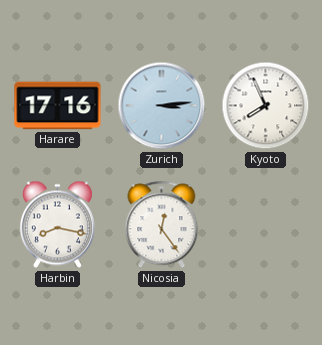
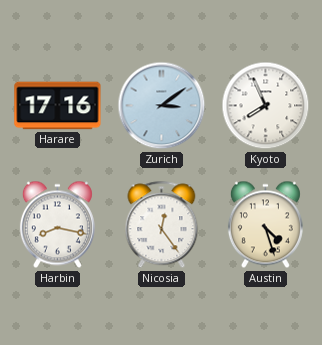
Zurich: 3:14 -> 3:09 (162, 106)
Austin: none -> 4:27 (265, 225)
